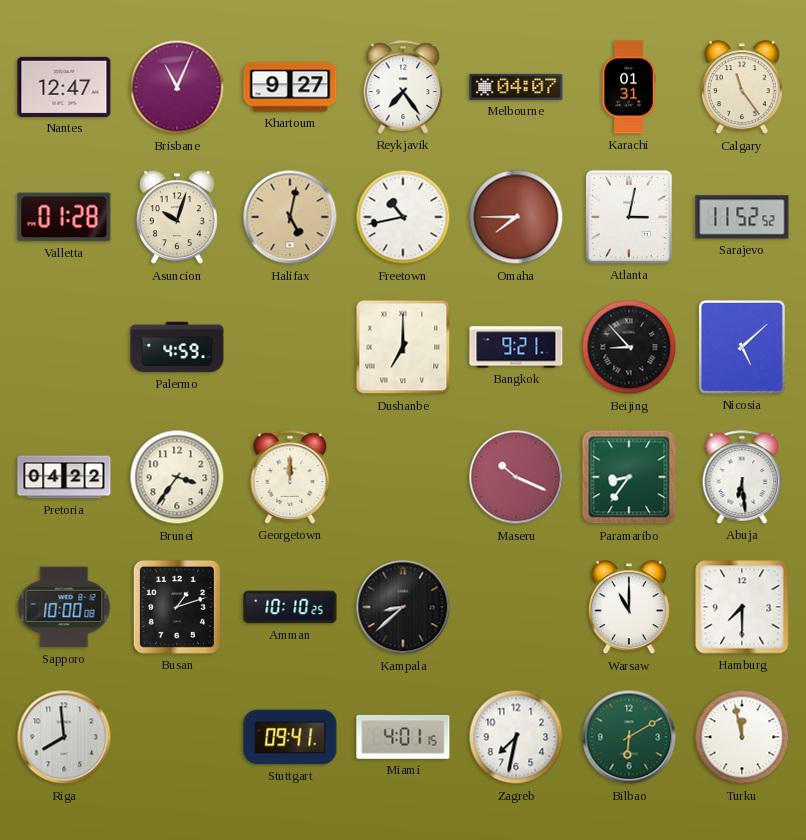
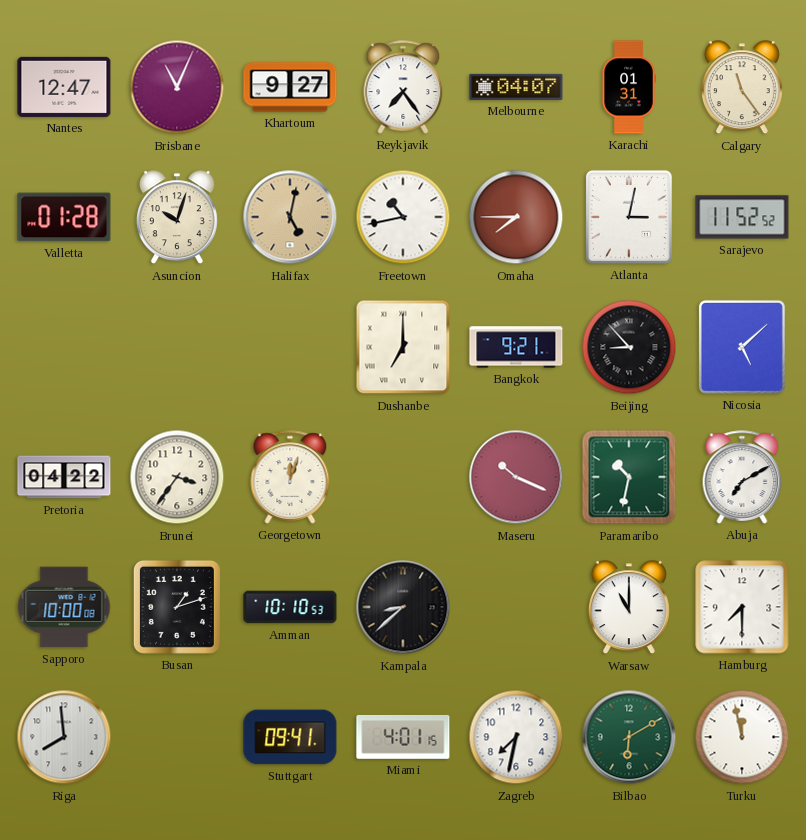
Palermo: 4:59 -> none (177, 347)
Georgetown: 12:00 -> 12:03 (290, 477)
Paramaribo: 8:36 -> 10:32 (629, 477)
Abuja: 6:29 -> 7:10 (742, 477)
Amman: 10:10:25 -> 10:10:53 (290, 607)
